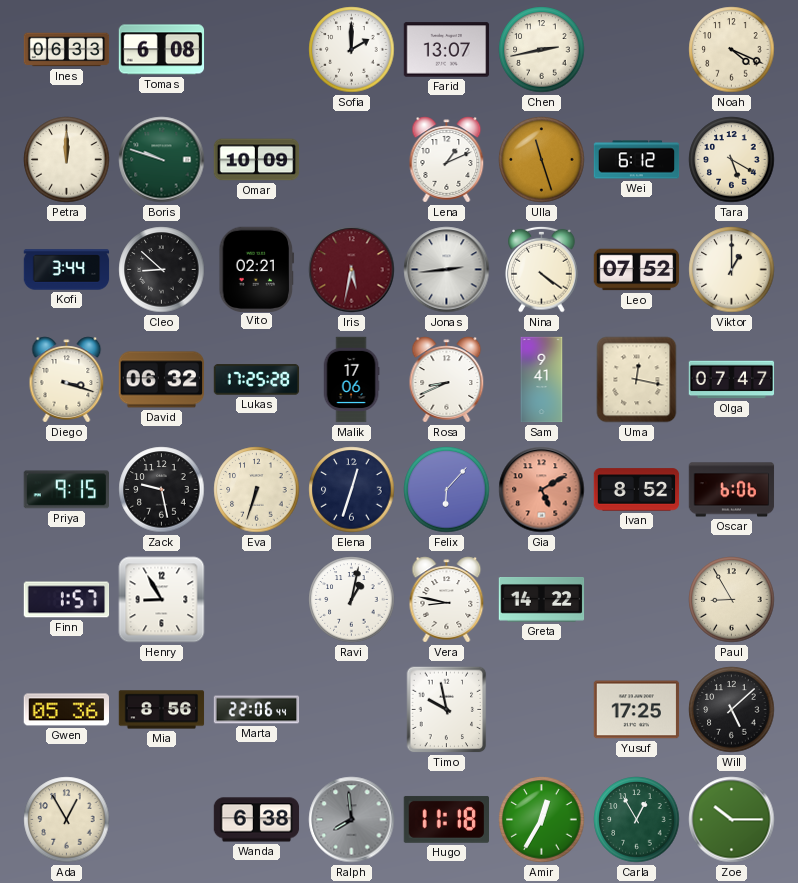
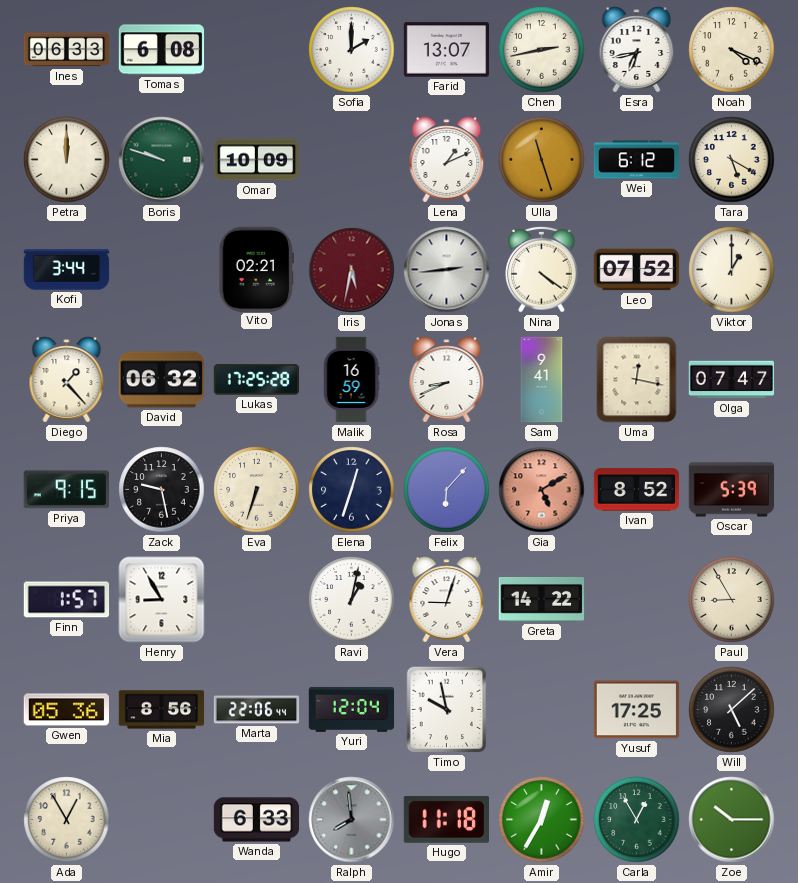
Esra: none -> 6:43 (637, 50)
Cleo: 8:52 -> none (162, 270)
Diego: 3:18 -> 1:23 (67, 380)
Malik: 17:06 -> 16:59 (351, 380)
Oscar: 6:06 -> 5:39 (732, 490)
Vera: 8:47 -> 9:03 (447, 600)
Yuri: none -> 12:04 (352, 709)
Wanda: 6:38 -> 6:33 (257, 820)
